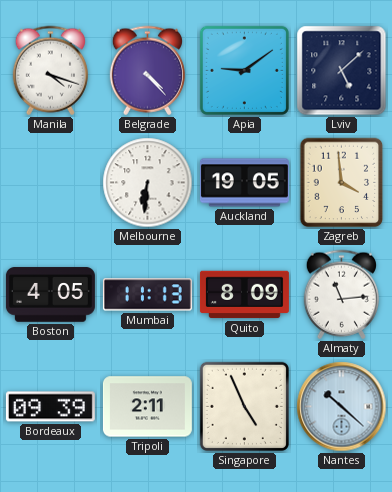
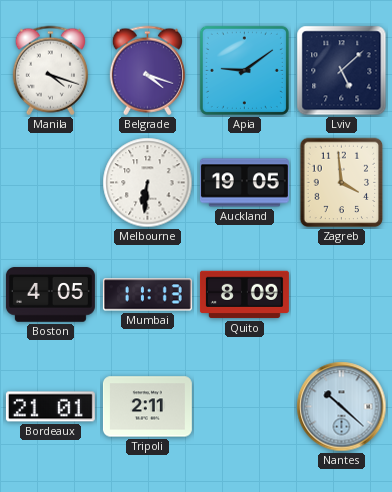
Belgrade: 4:23 -> 4:18 (147, 71)
Almaty: 11:14 -> none (341, 295)
Bordeaux: 09:39 -> 21:01 (50, 407)
Singapore: 4:56 -> none (244, 406)
